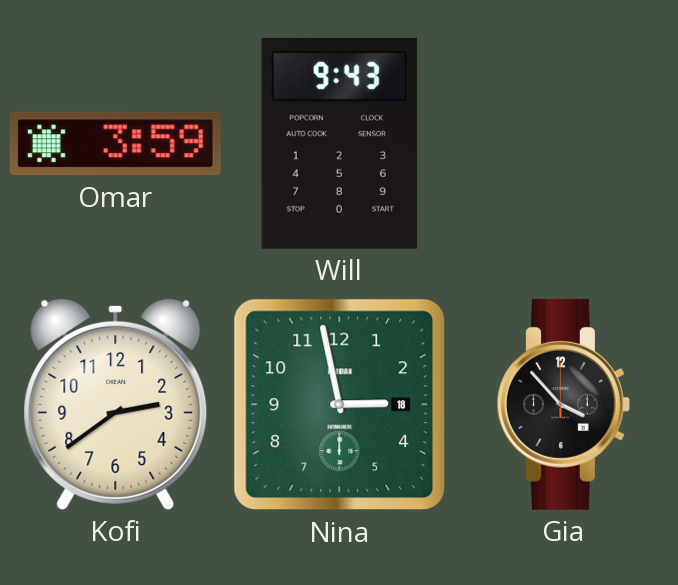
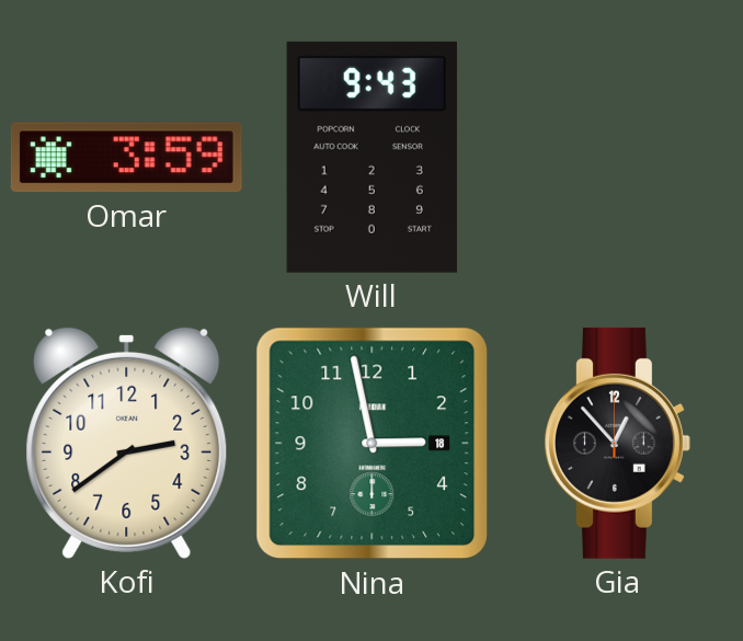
Gia: 3:53 -> 12:53 (617, 443)
